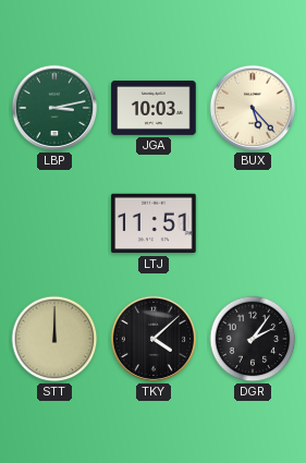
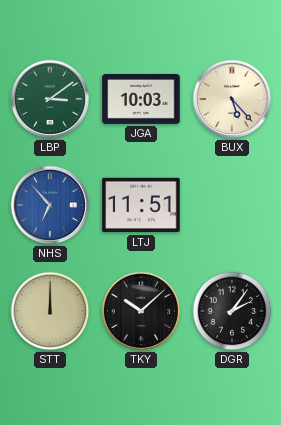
LBP: 3:13 -> 3:09 (50, 99)
NHS: none -> 6:53 (50, 205)
TKY: 4:08 -> 10:08 (141, 311)
